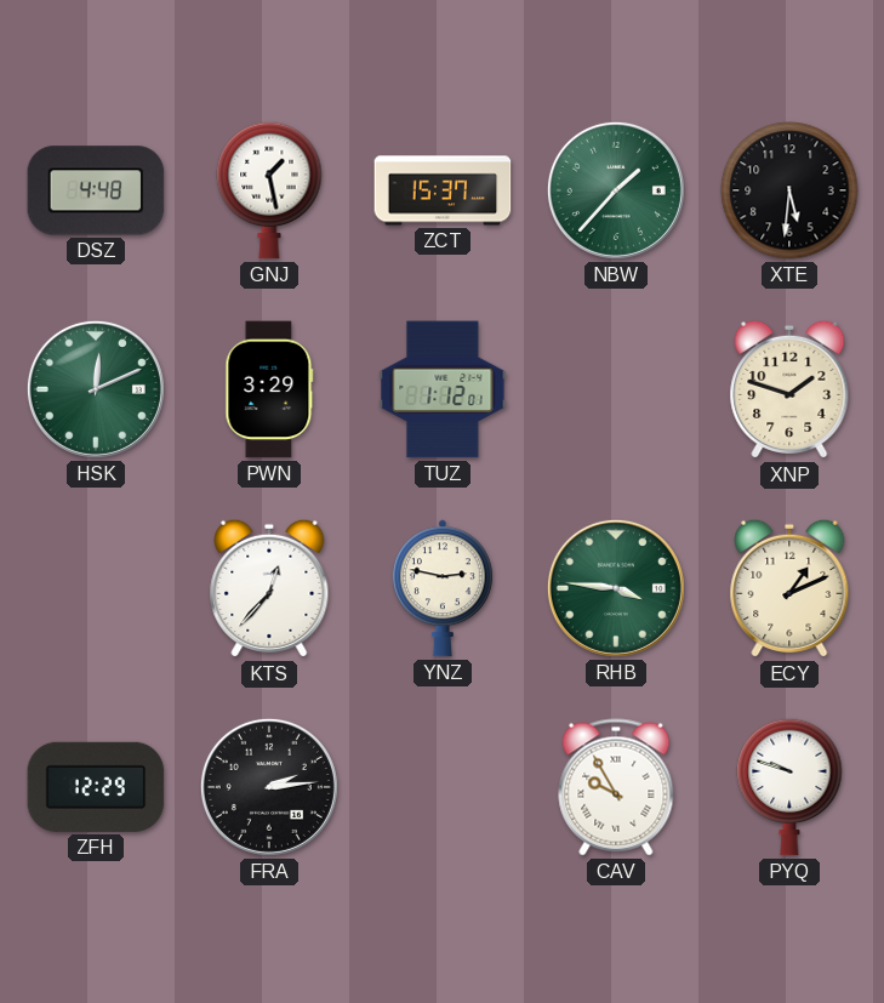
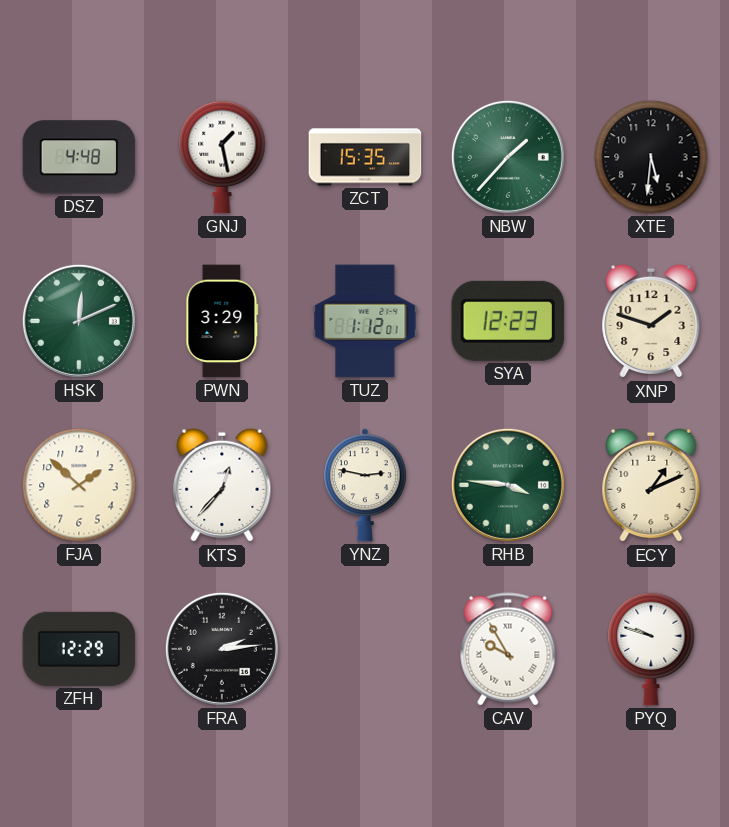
ZCT: 15:37 -> 15:35 (365, 157)
SYA: none -> 12:23 (508, 321)
FJA: none -> 1:52 (79, 485)
